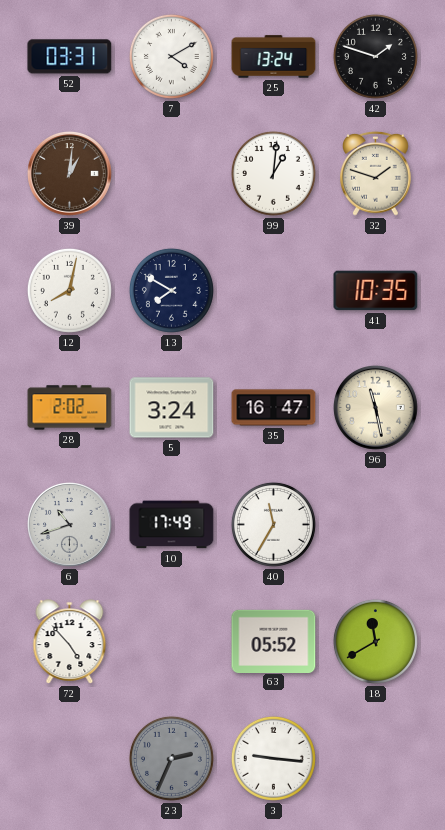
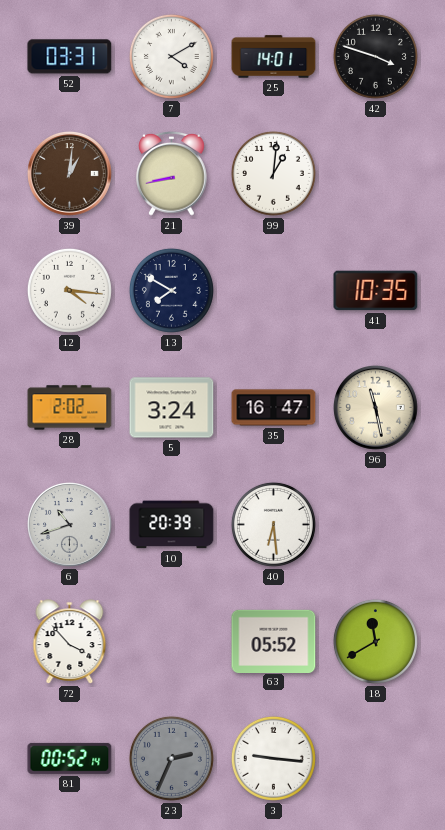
25: 13:24 -> 14:01 (274, 57)
42: 1:48 -> 3:48 (375, 56)
21: none -> 8:43 (172, 173)
32: 1:48 -> none (376, 173)
12: 8:02 -> 4:16 (69, 290)
10: 17:49 -> 20:39 (172, 525)
40: 11:35 -> 6:29 (273, 524)
72: 4:53 -> 3:53 (70, 642)
81: none -> 00:52 (70, 758)
